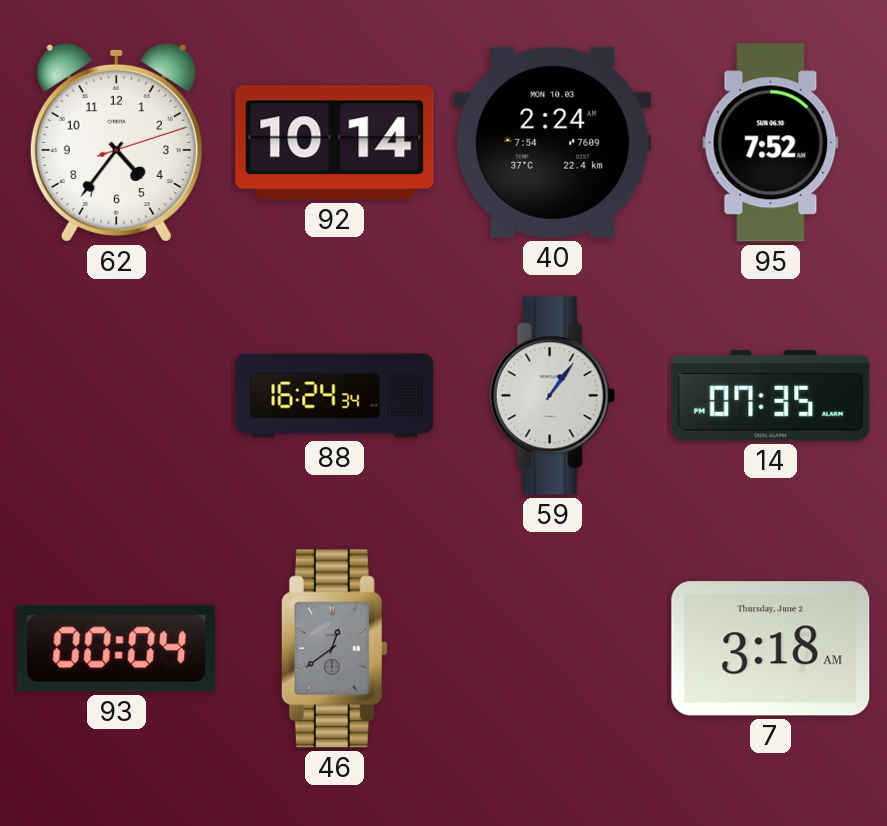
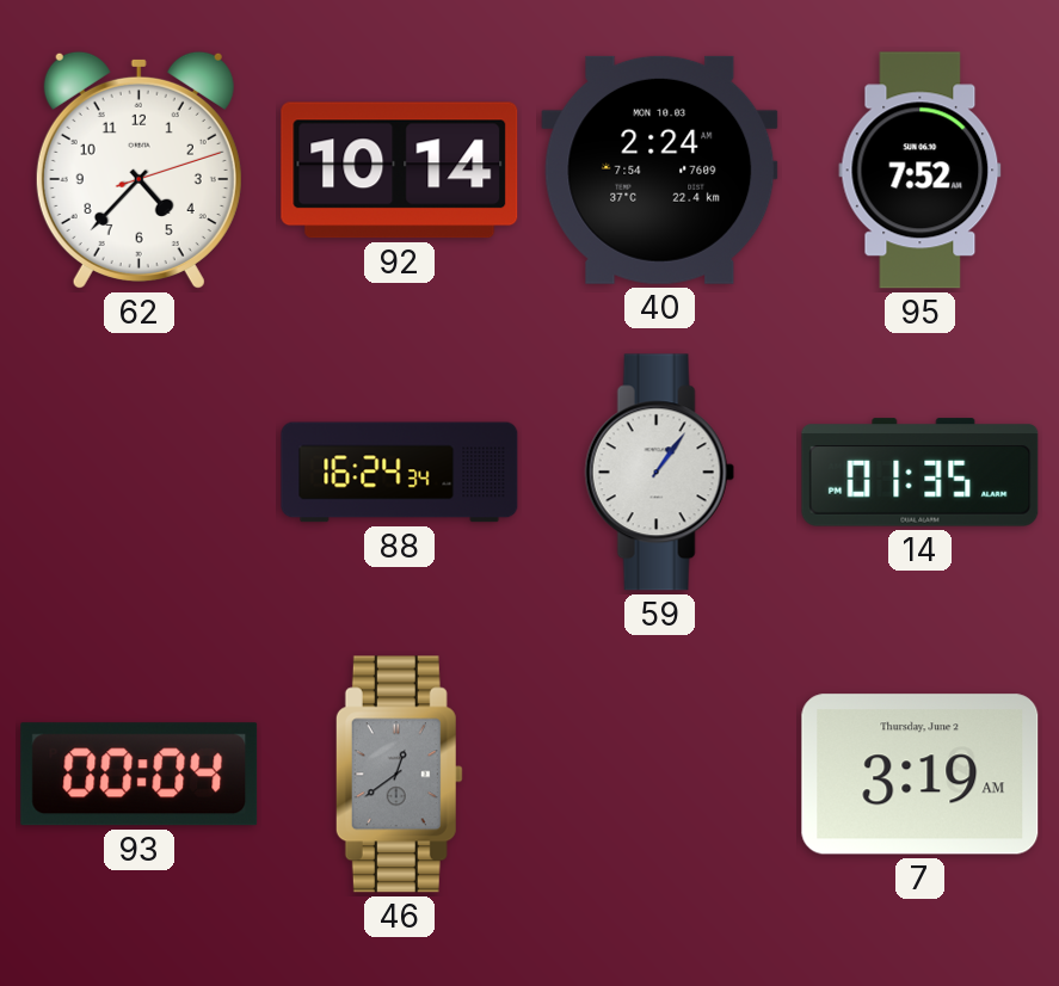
62: 4:36 -> 4:37 (138, 170)
14: 07:35 -> 01:35 (921, 473)
7: 3:18 -> 3:19 (921, 775)
